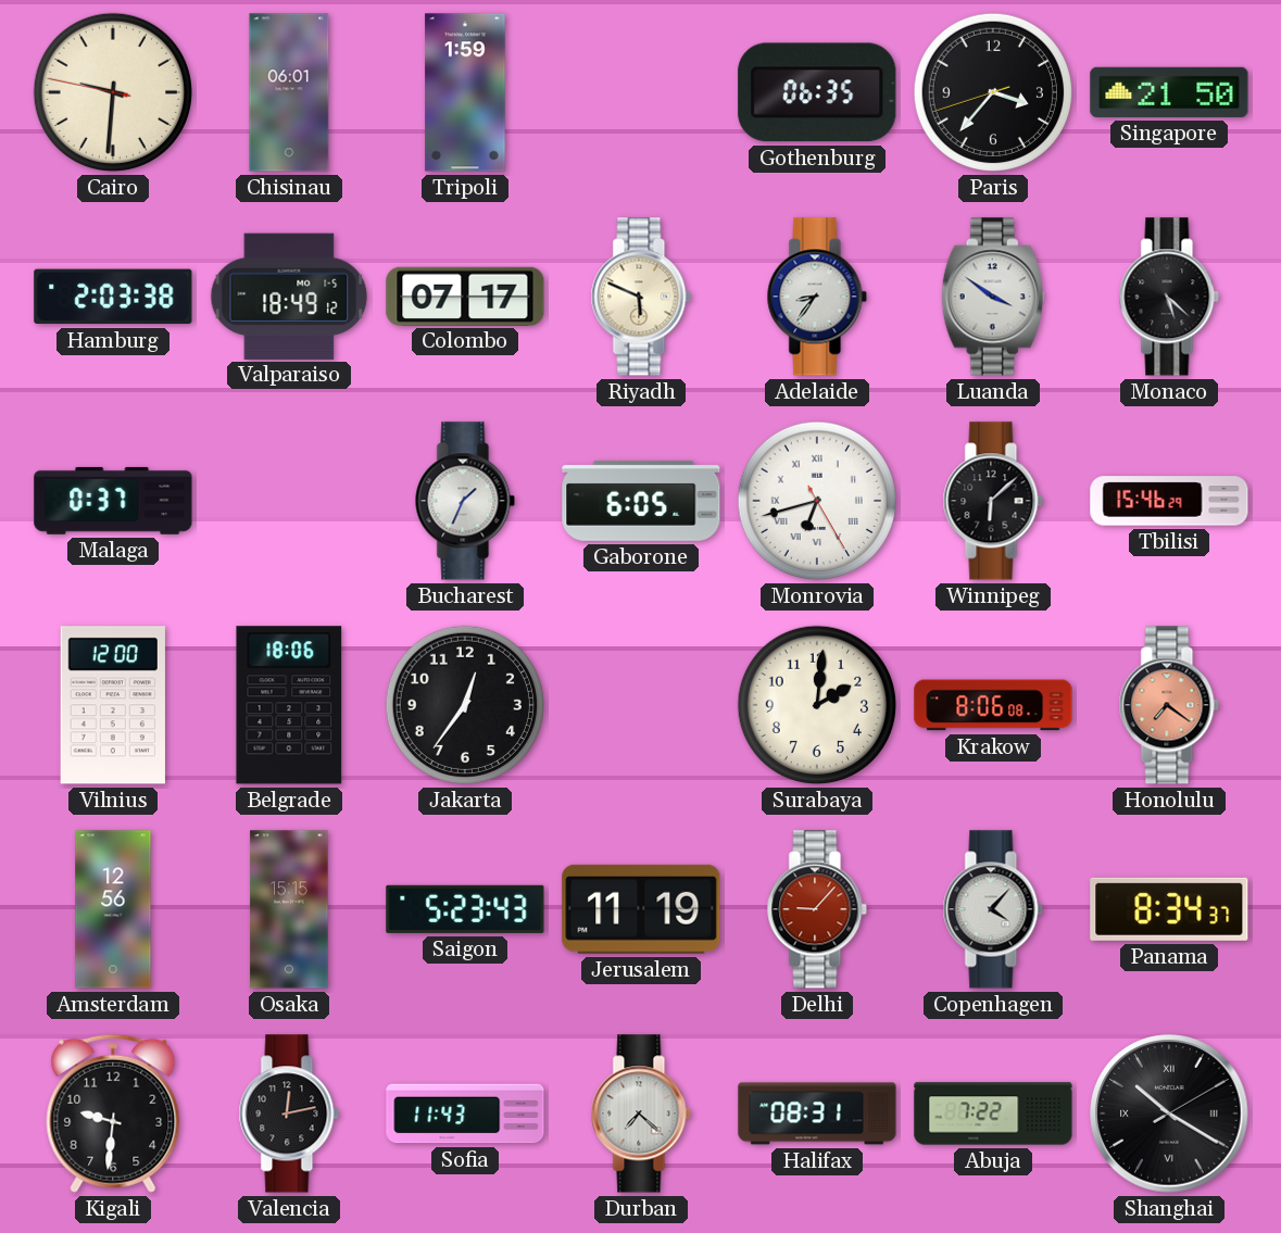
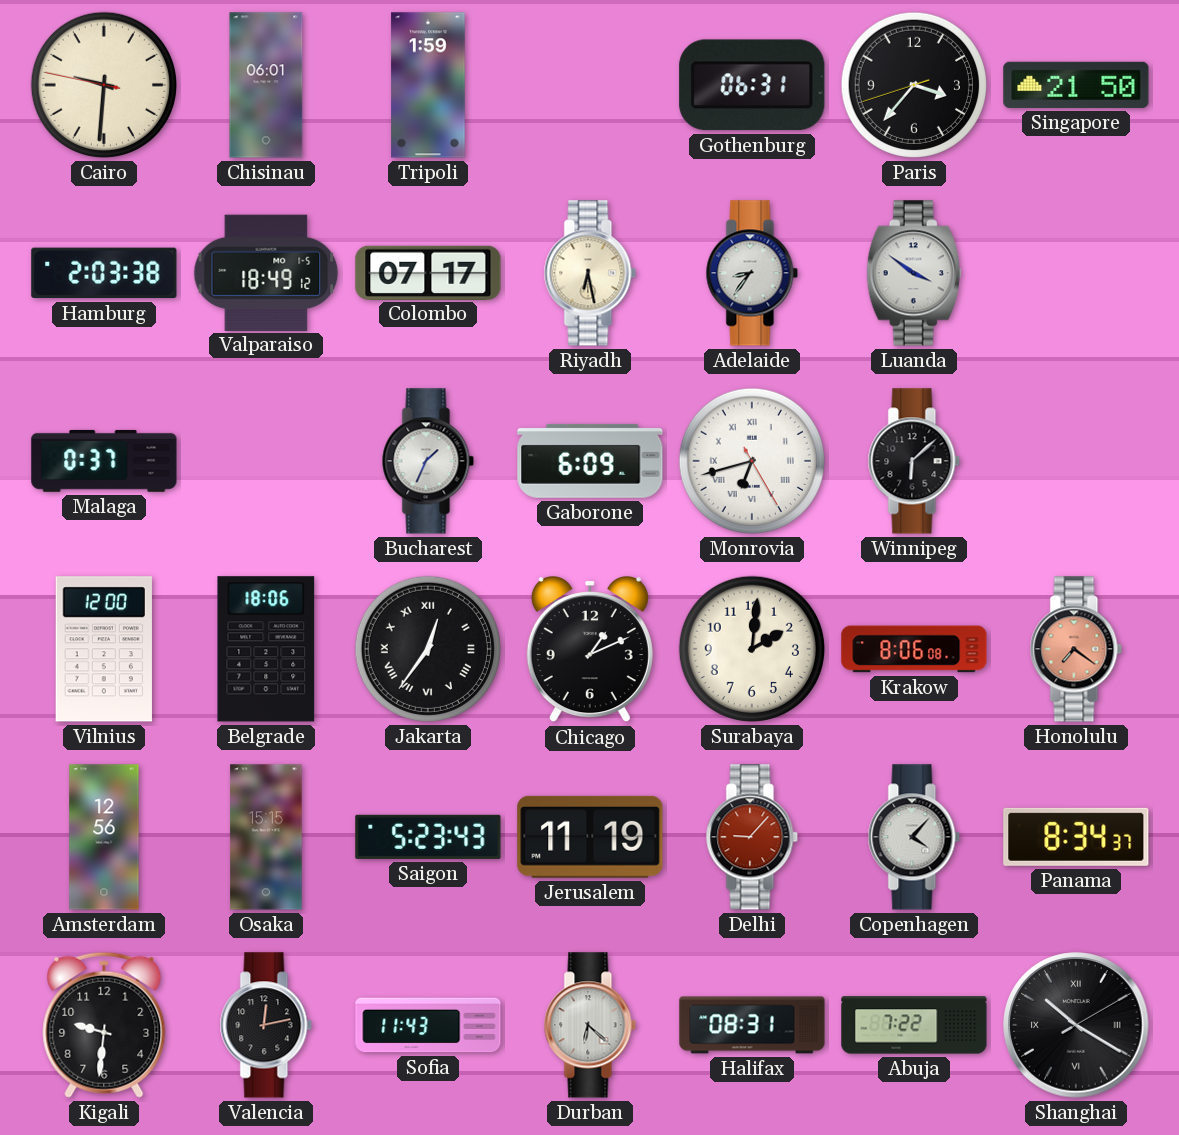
Gothenburg: 06:35 -> 06:31 (752, 85)
Riyadh: 5:49 -> 6:28 (590, 273)
Monaco: 5:22 -> none (1169, 297)
Gaborone: 6:05 -> 6:09 (590, 461)
Tbilisi: 15:46 -> none (1169, 501)
Jakarta numerals: Arabic -> Roman (428, 649)
Chicago: none -> 1:11 (590, 650)
Durban: 7:22 -> 6:22 (590, 1025)
